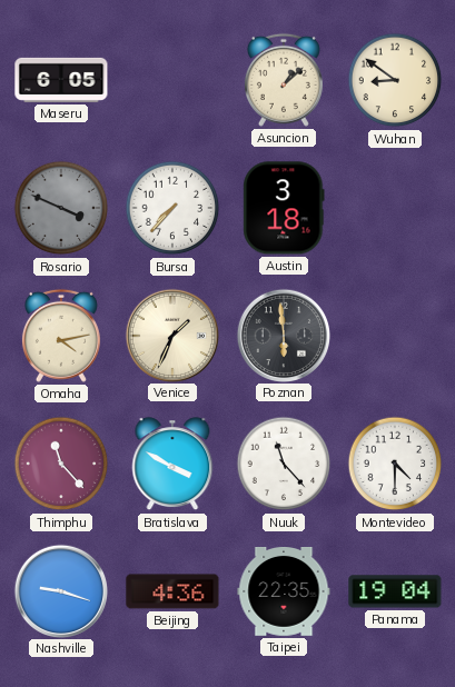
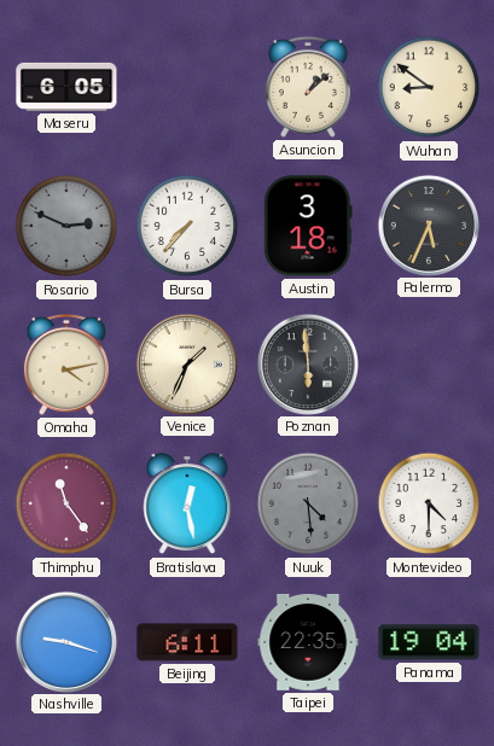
Rosario: 3:49 -> 2:49 (66, 226)
Palermo: none -> 5:34 (428, 225)
Thimphu: 11:23 -> 11:24 (66, 503)
Bratislava: 3:50 -> 12:28 (187, 505)
Nuuk: 11:23 -> 4:29 (308, 503)
Nuuk dial: white -> grey (308, 503)
Beijing: 4:36 -> 6:11 (187, 642)
